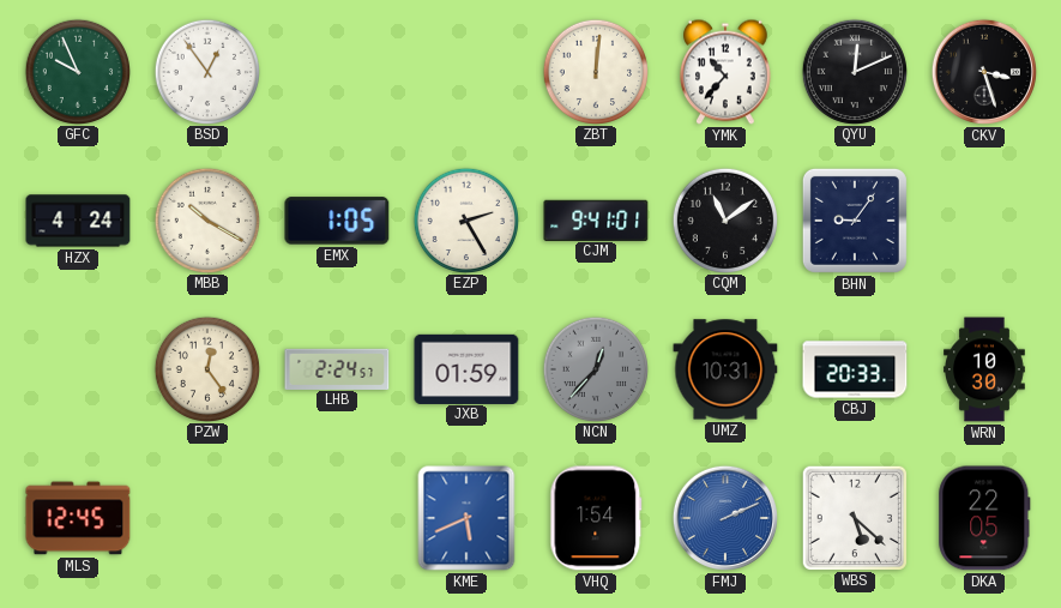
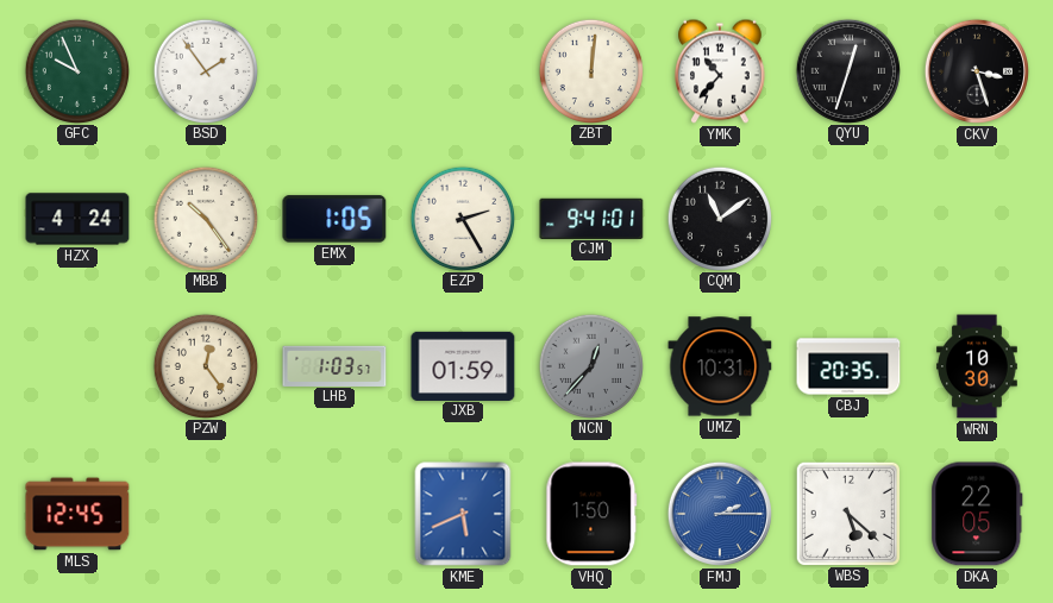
BSD: 12:54 -> 1:54 (205, 70)
QYU: 12:11 -> 12:33 (847, 70)
MBB: 10:20 -> 10:24 (205, 218)
BHN: 9:06 -> none (855, 221)
LHB: 2:24 -> 1:03 (334, 365)
CBJ: 20:33 -> 20:35 (848, 366)
VHQ: 1:54 -> 1:50 (591, 514)
FMJ: 2:11 -> 2:15 (720, 514)
